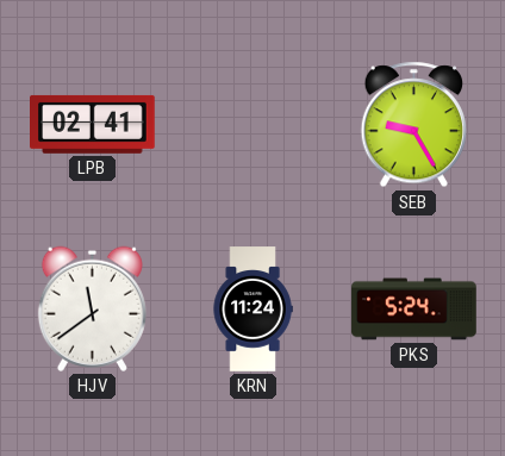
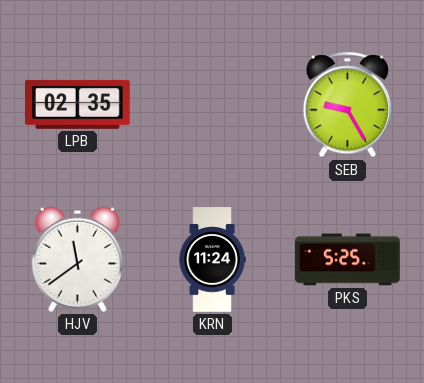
LPB: 02:41 -> 02:35 (78, 104)
PKS: 5:24 -> 5:25 (348, 260)
